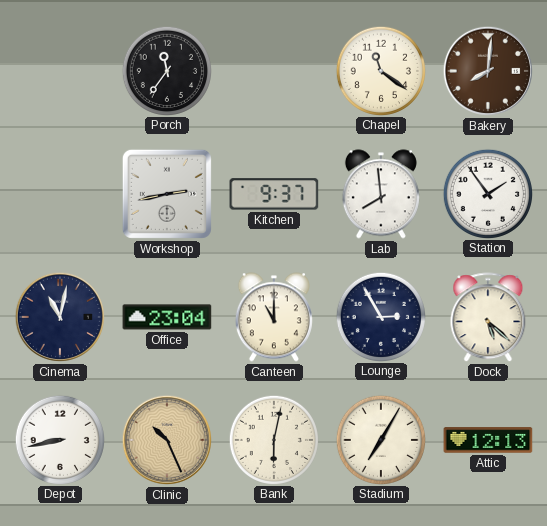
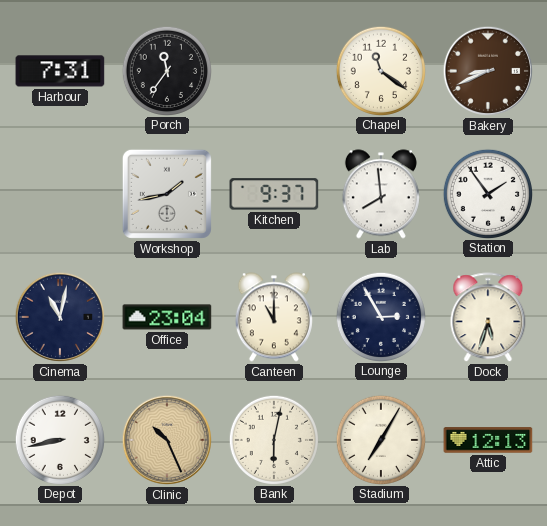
Harbour: none -> 7:31 (60, 71)
Bakery: 8:01 -> 8:41 (488, 71)
Workshop: 2:43 -> 1:43 (167, 194)
Dock: 5:22 -> 5:33 (488, 318)
